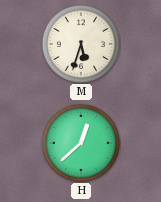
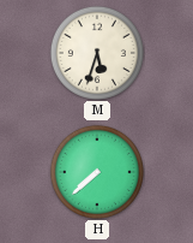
H: 12:38 -> 7:38 (97, 172)
